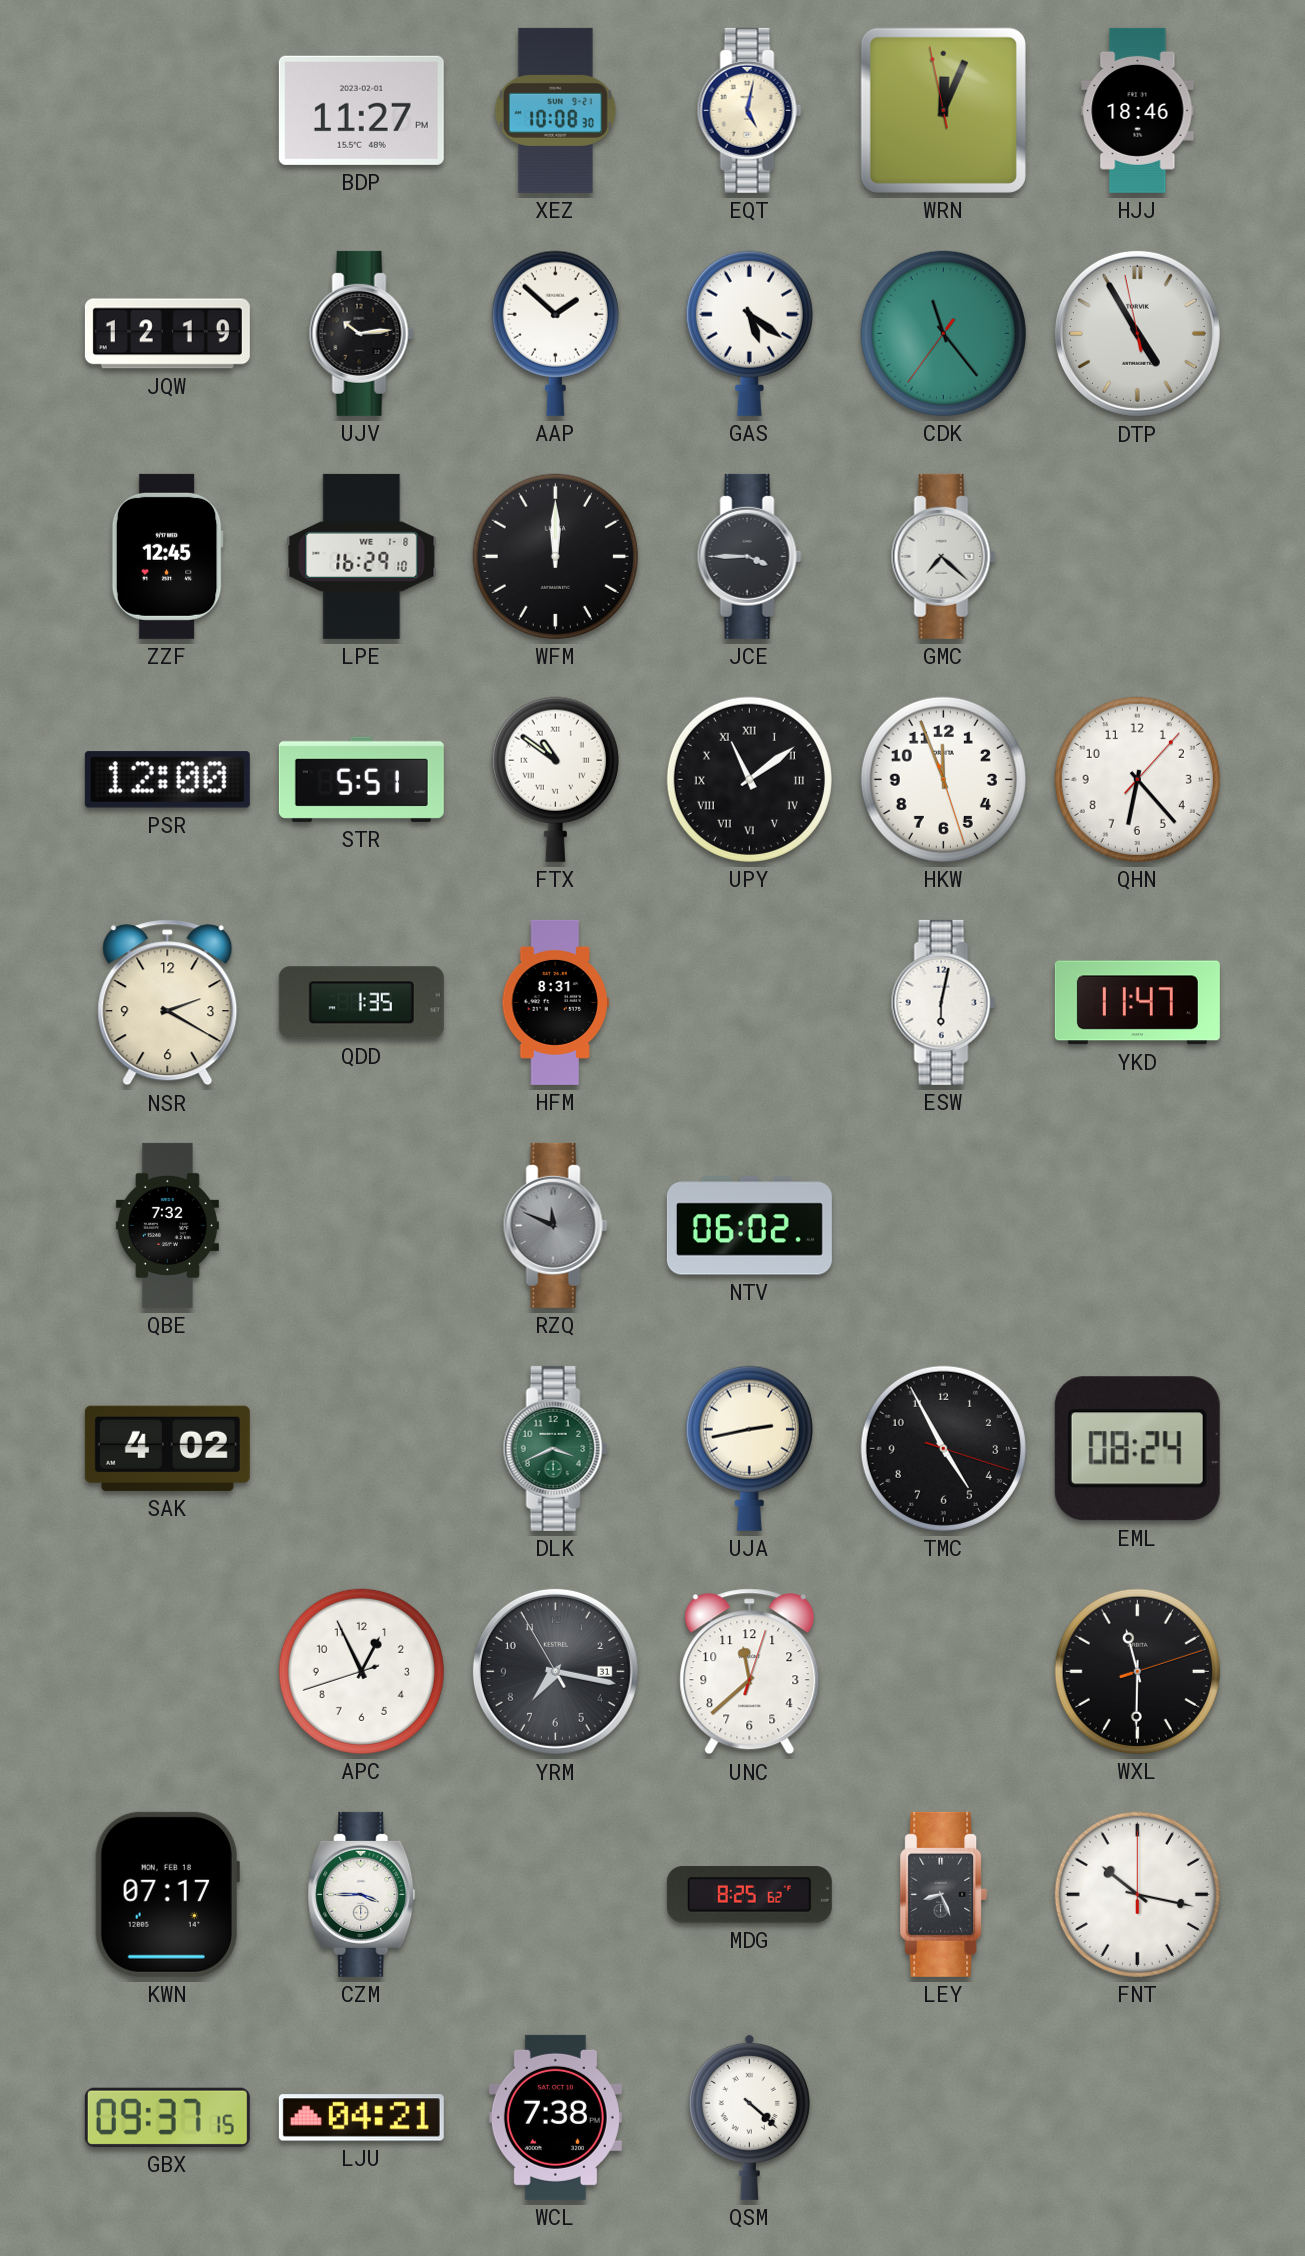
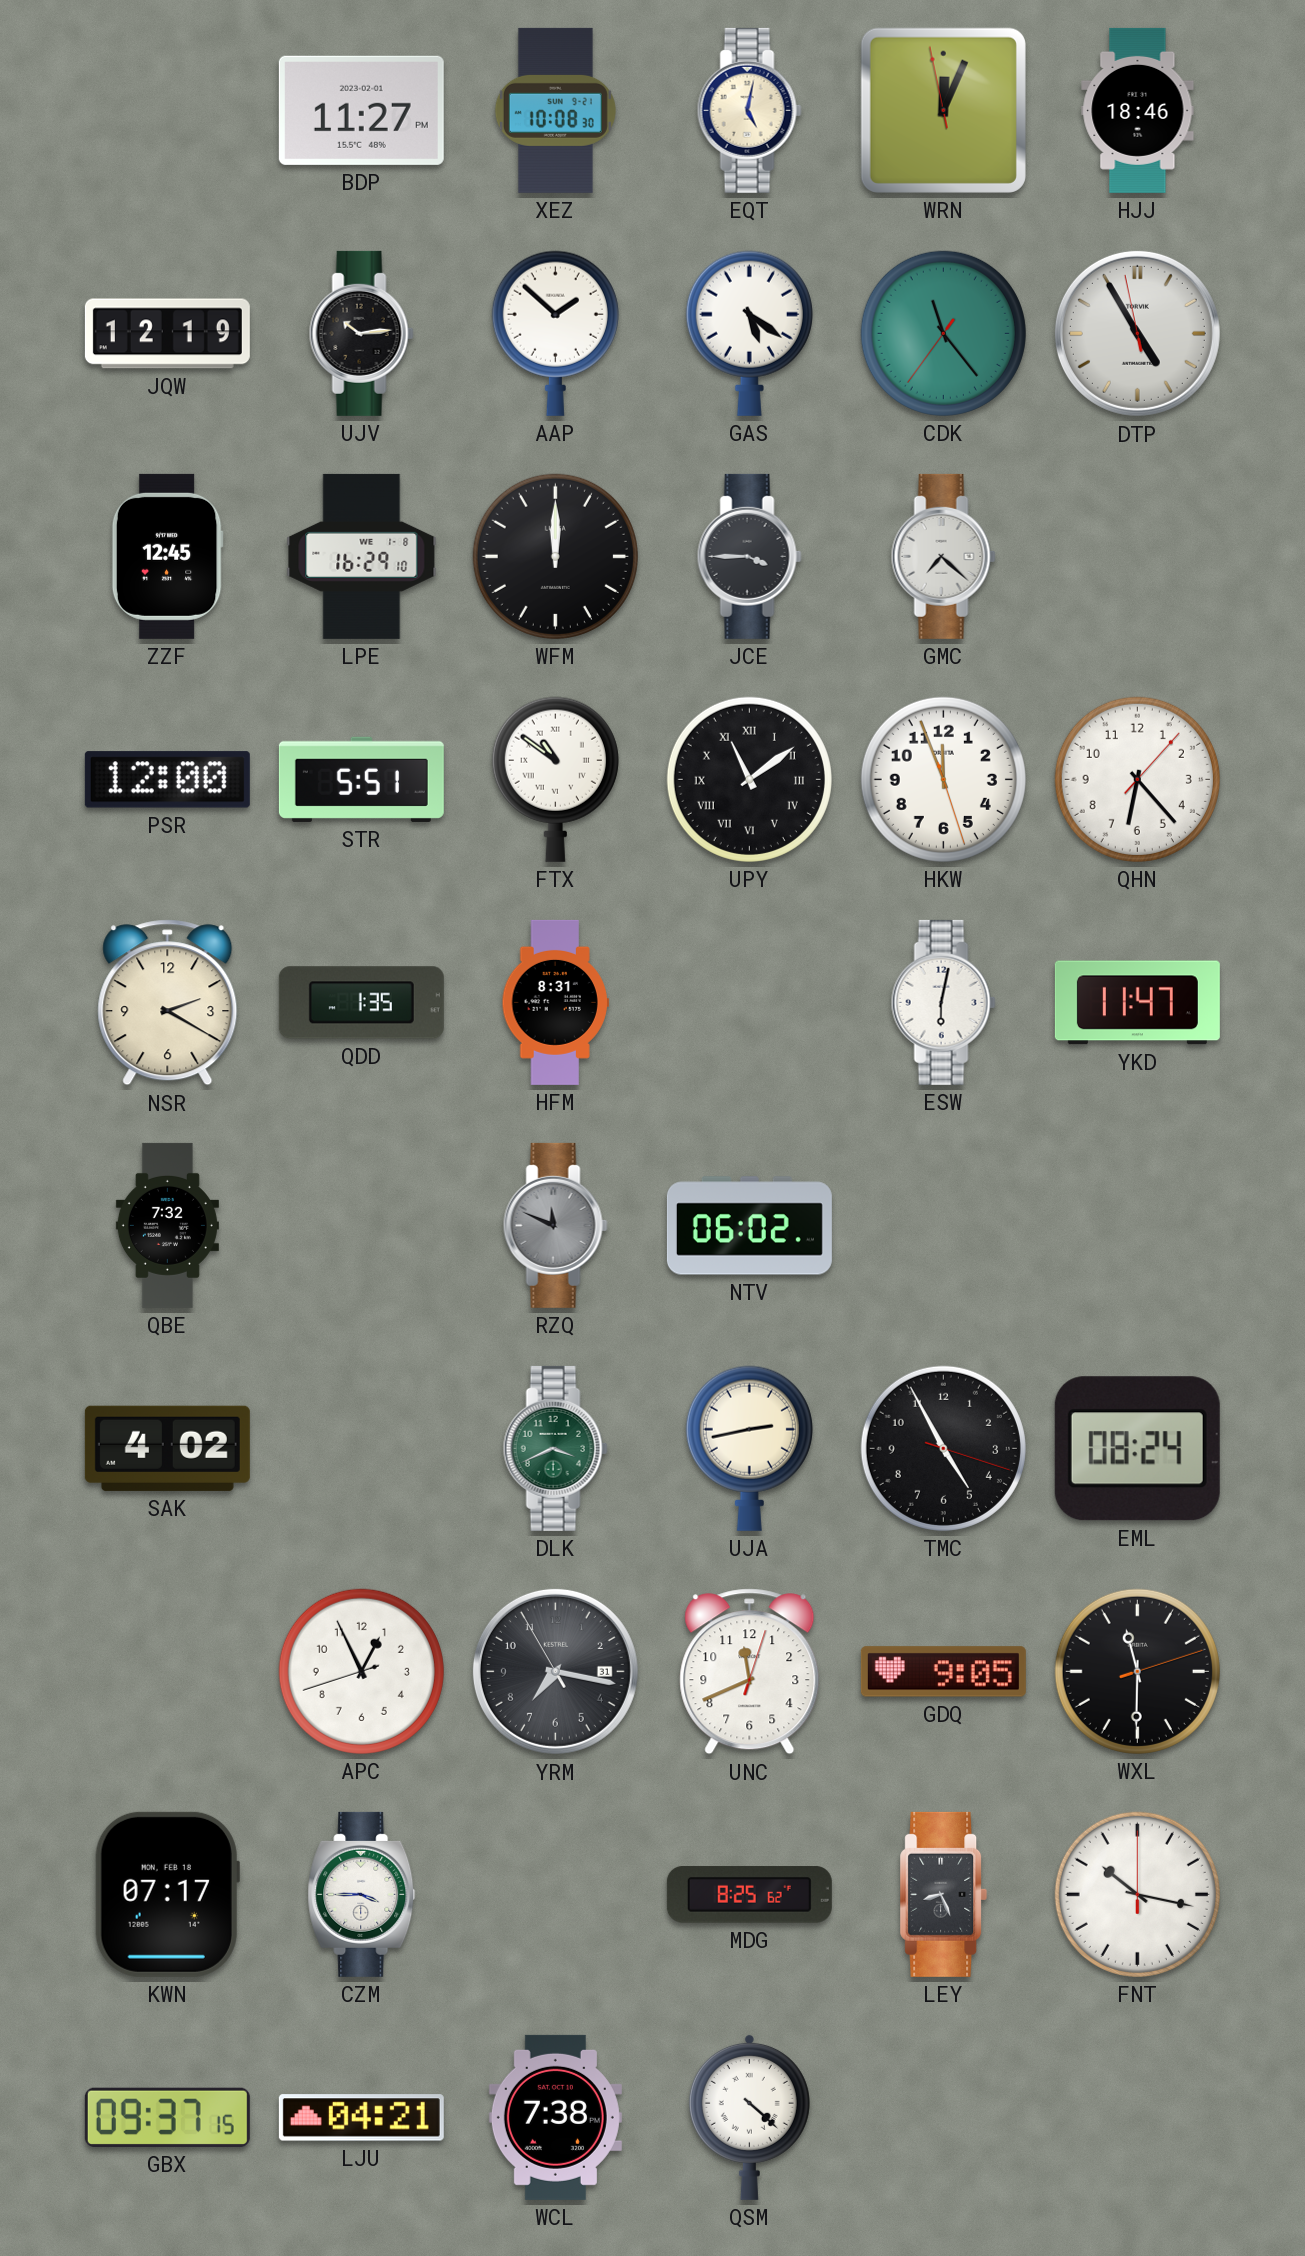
UNC: 11:38 -> 11:41 (750, 1672)
GDQ: none -> 9:05 (943, 1672)
